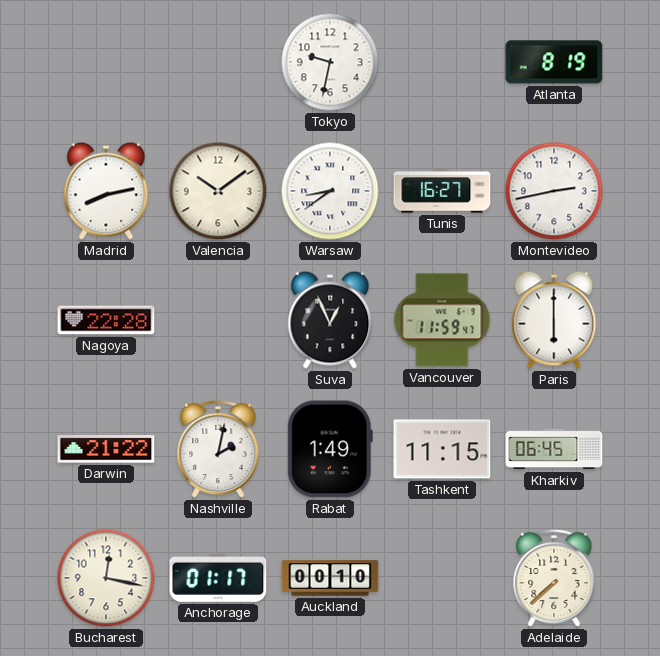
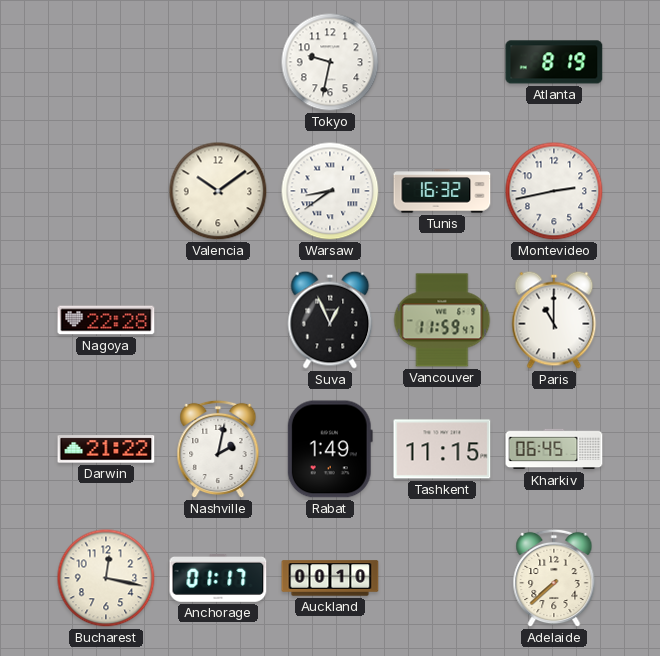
Madrid: 8:13 -> none (106, 191)
Tunis: 16:27 -> 16:32 (442, 191)
Paris: 6:00 -> 11:00 (554, 320)
